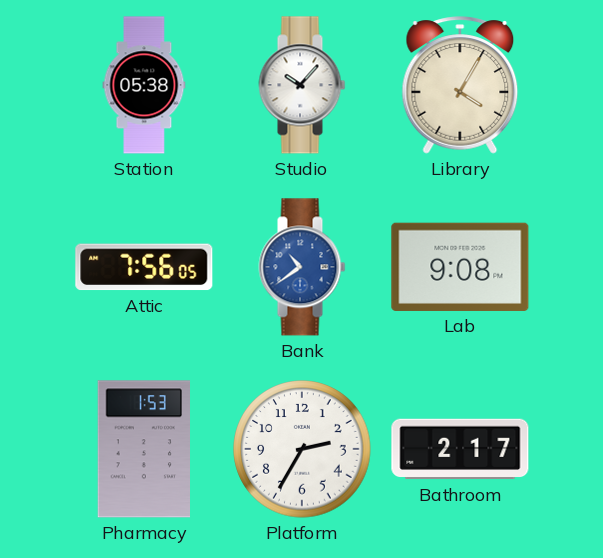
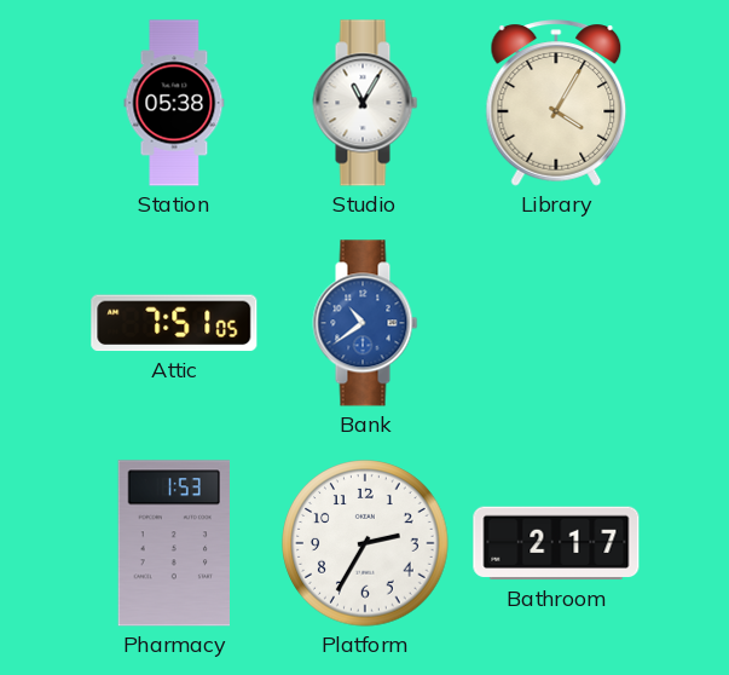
Studio: 10:07 -> 11:05 (365, 103)
Attic: 7:56 -> 7:51 (174, 323)
Lab: 9:08 -> none (460, 267)
